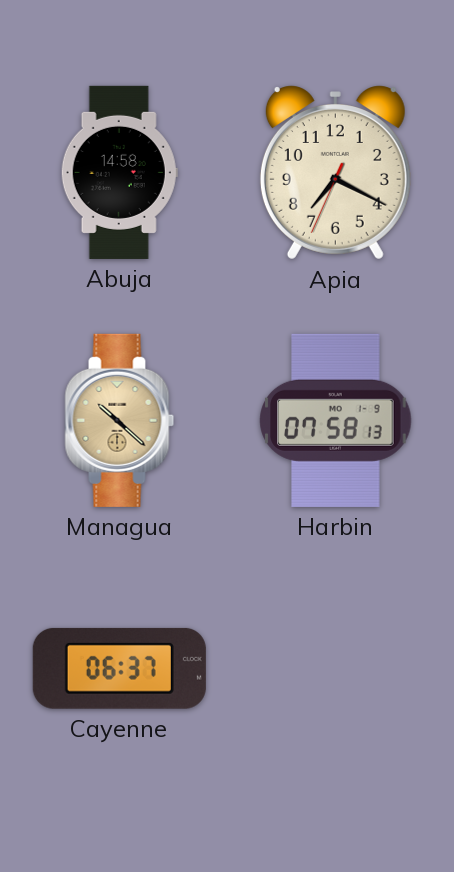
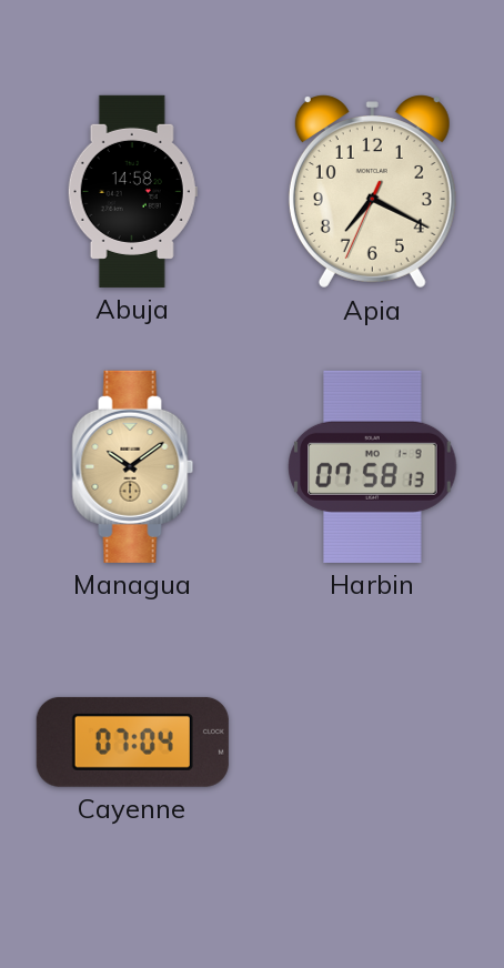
Managua: 10:22 -> 10:09 (133, 466)
Cayenne: 06:37 -> 07:04 (132, 742)
